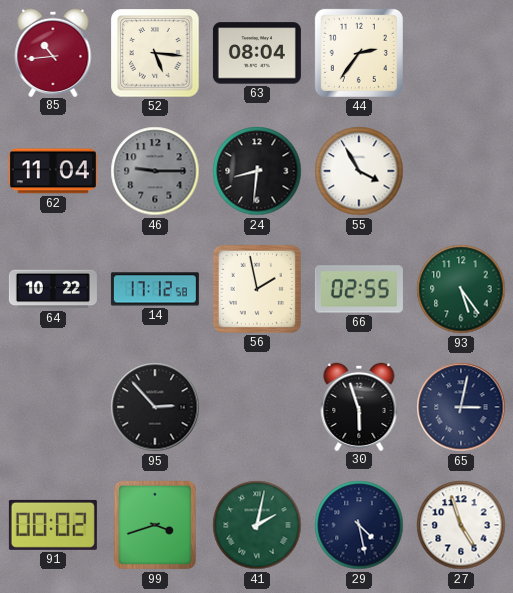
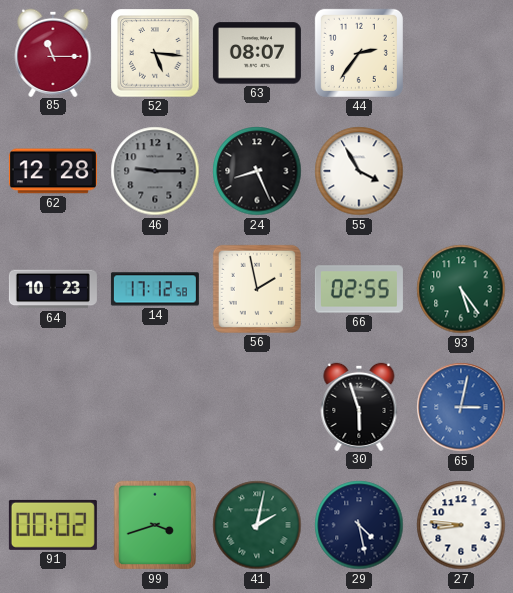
85: 10:44 -> 11:15 (53, 52)
63: 08:04 -> 08:07 (257, 53)
62: 11:04 -> 12:28 (53, 171)
24: 8:31 -> 8:26 (257, 171)
64: 10:22 -> 10:23 (53, 289)
95: 2:53 -> none (155, 407)
65 dial: navy -> blue (461, 407)
27: 4:57 -> 8:46 (461, 525)
